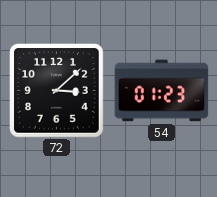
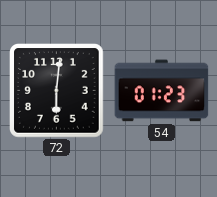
72: 3:08 -> 6:01 (57, 91)
